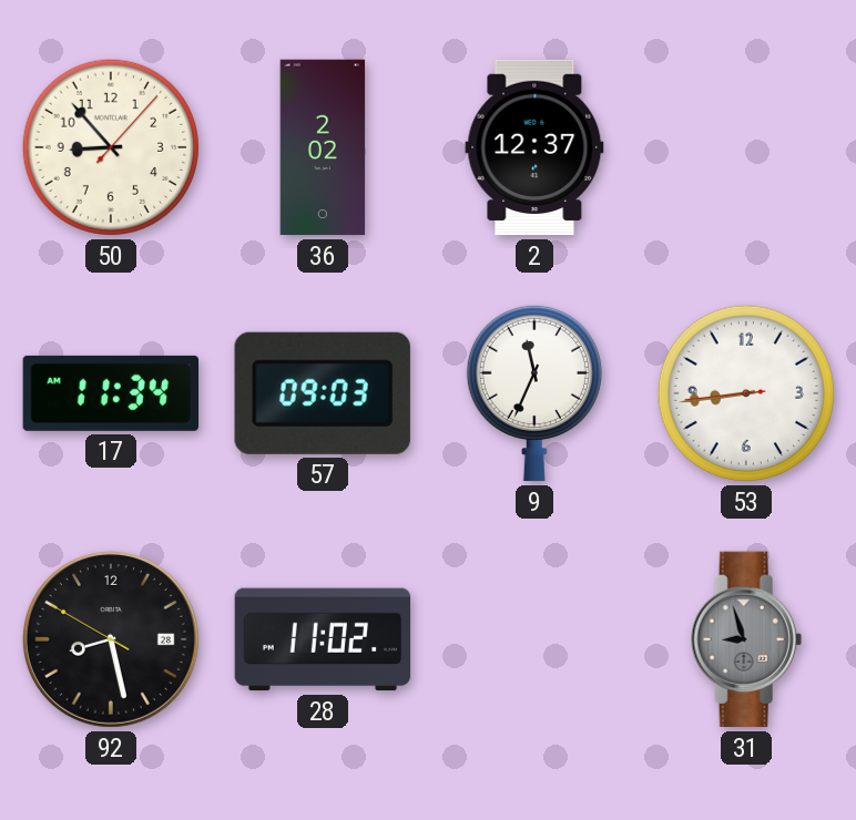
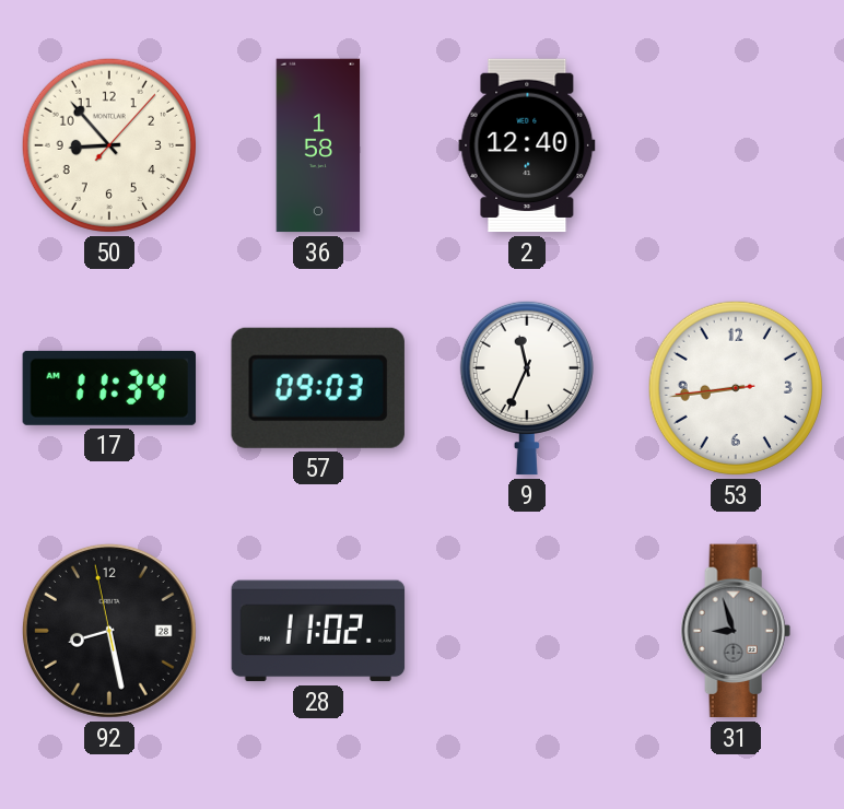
36: 2:02 -> 1:58 (318, 145)
2: 12:37 -> 12:40 (527, 145)
92: 8:27:50 -> 8:27:58 (109, 631)
